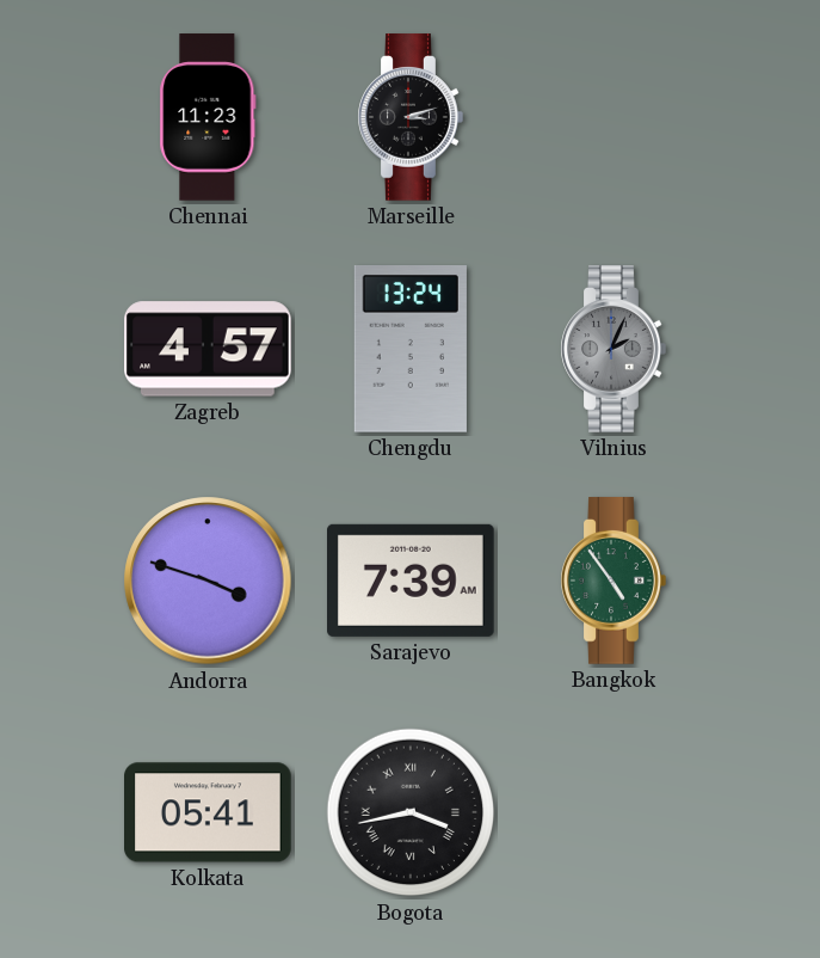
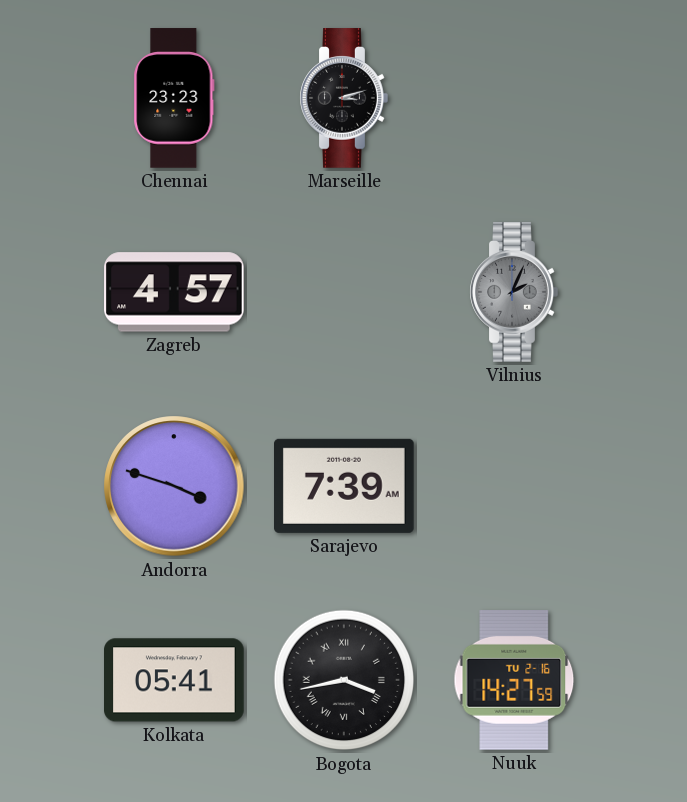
Chennai: 11:23 -> 23:23 (174, 98)
Chengdu: 13:24 -> none (411, 350)
Bangkok: 4:54 -> none (614, 581)
Nuuk: none -> 14:27 (514, 680)
